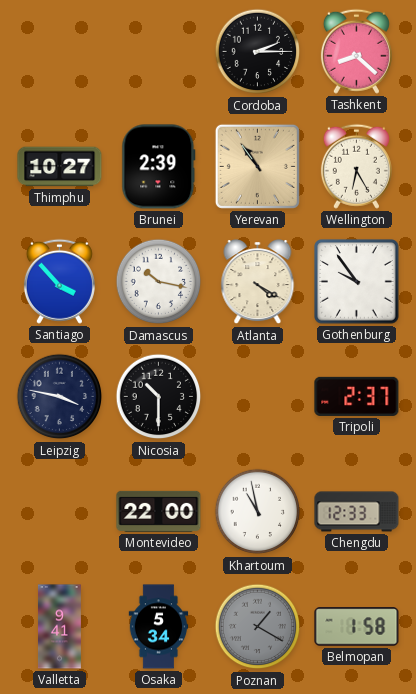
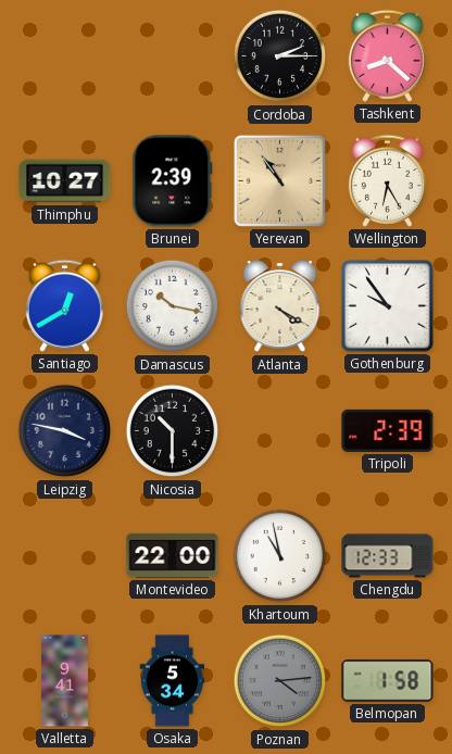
Santiago: 3:53 -> 12:40 (64, 305)
Tripoli: 2:37 -> 2:39 (388, 430)
Poznan: 1:20 -> 4:14 (280, 681)
